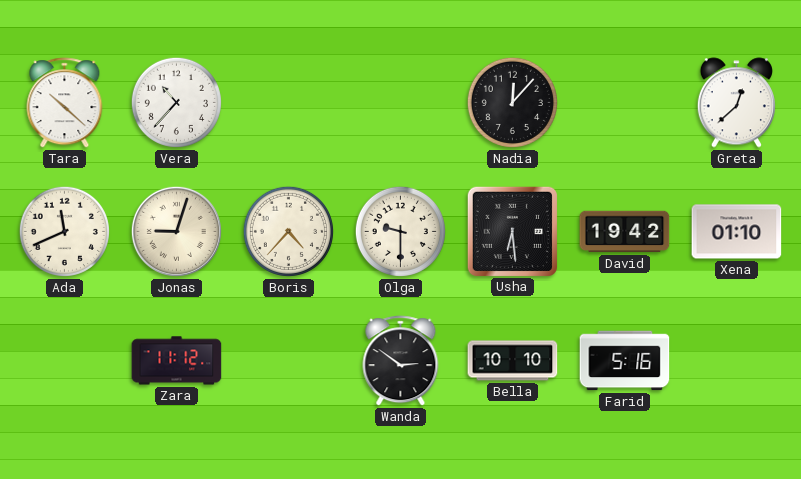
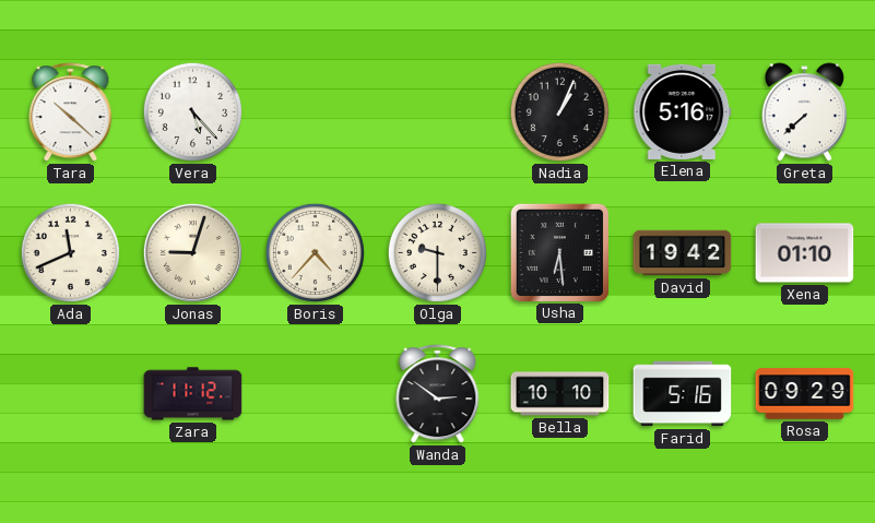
Vera: 10:37 -> 5:23 (192, 111)
Nadia: 12:07 -> 1:04 (559, 111)
Elena: none -> 5:16 (683, 111)
Greta: 12:38 -> 7:38 (804, 112)
Rosa: none -> 09:29 (805, 394)
